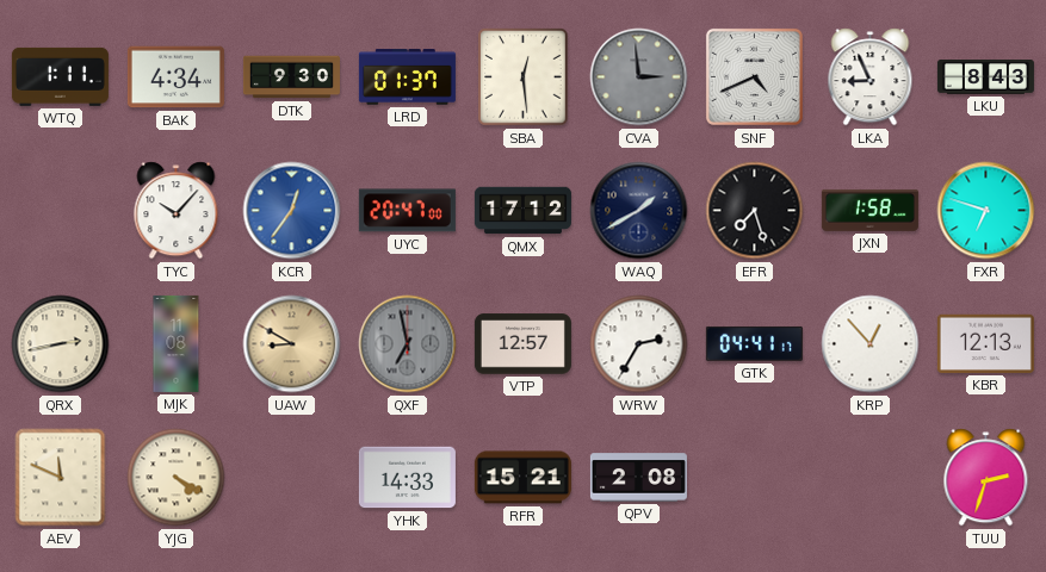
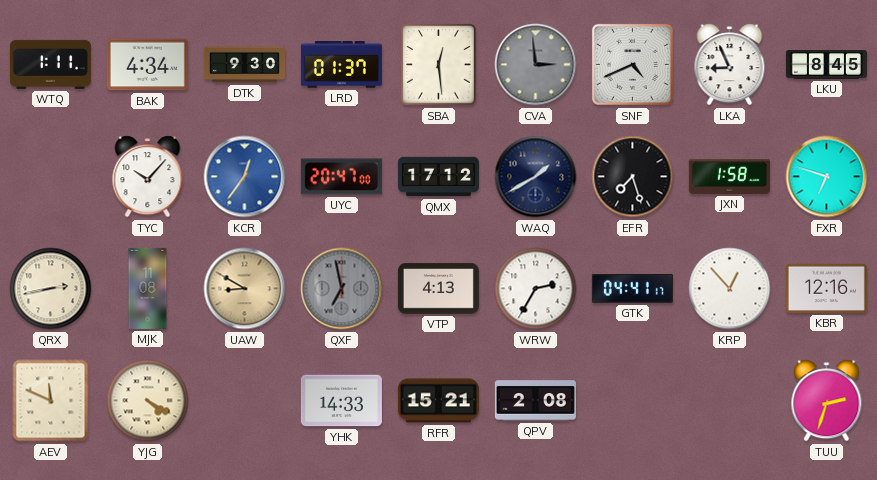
LKU: 8:43 -> 8:45 (826, 65)
VTP: 12:57 -> 4:13 (438, 289)
KBR: 12:13 -> 12:16 (826, 288)
